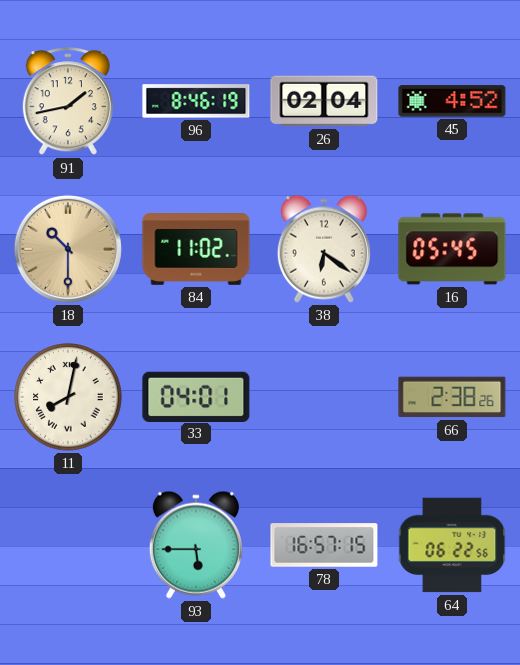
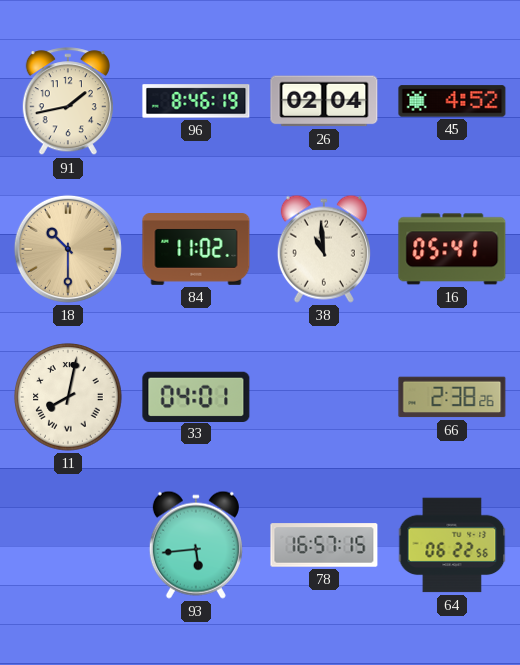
38: 6:21 -> 10:59 (324, 249)
16: 05:45 -> 05:41 (452, 249)
93: 5:45 -> 5:44 (196, 545)
